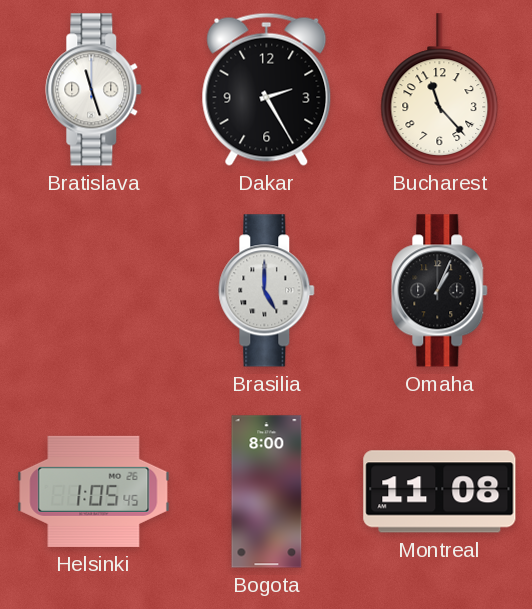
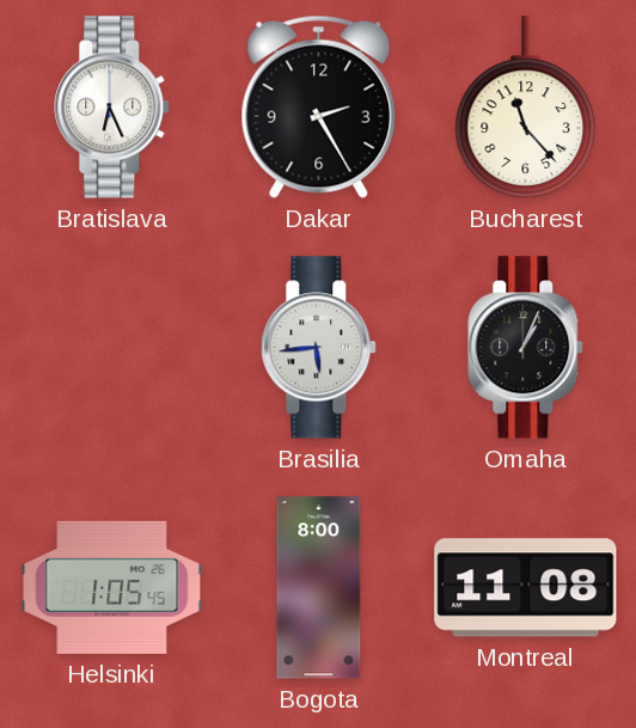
Bratislava: 11:27 -> 6:26 (112, 108)
Brasilia: 5:00 -> 5:44 (319, 348)
